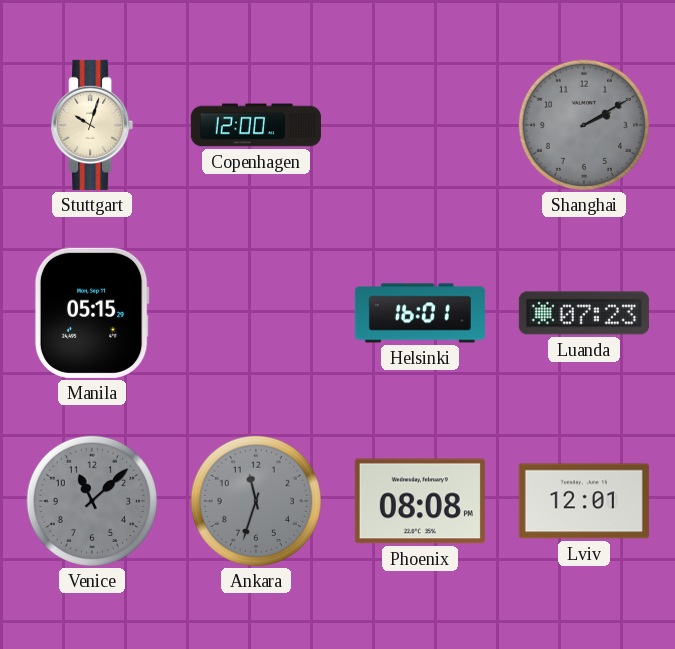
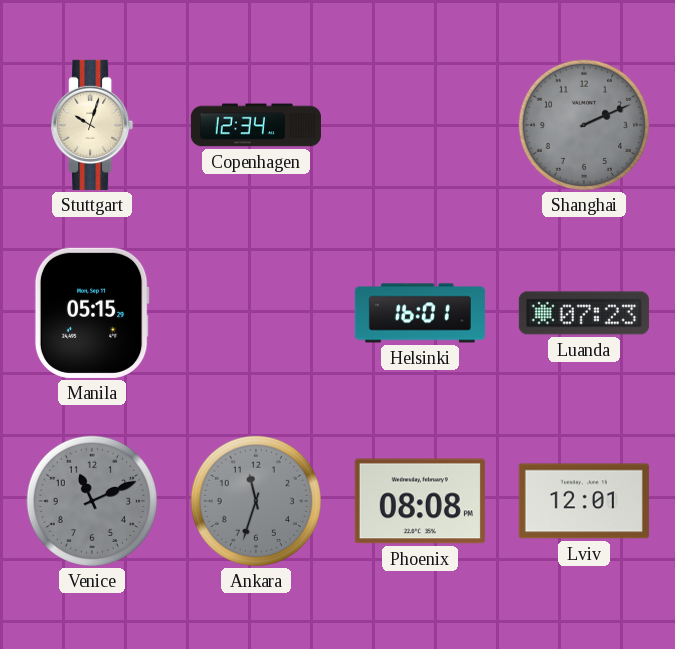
Copenhagen: 12:00 -> 12:34 (256, 125)
Shanghai: 2:10 -> 2:11 (584, 125)
Venice: 11:08 -> 11:11 (92, 501)
